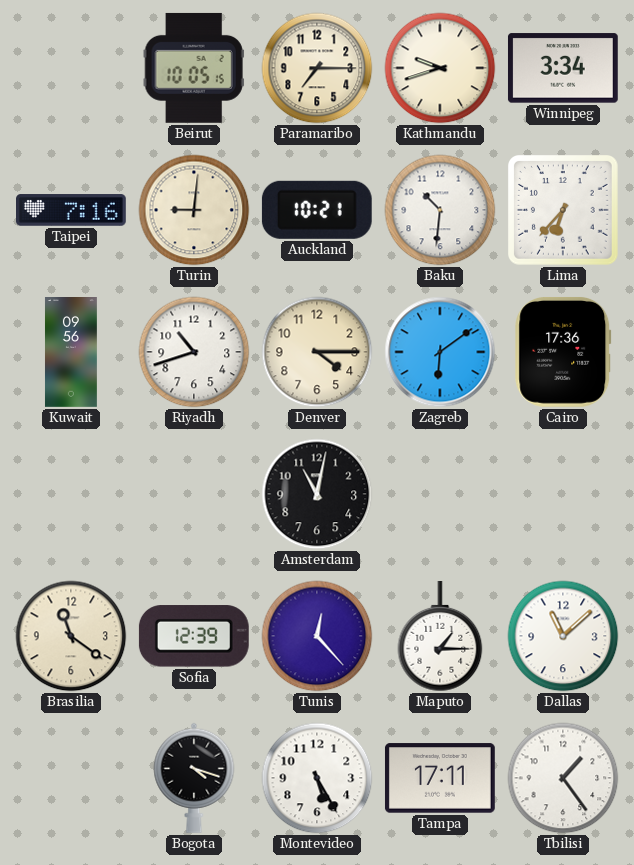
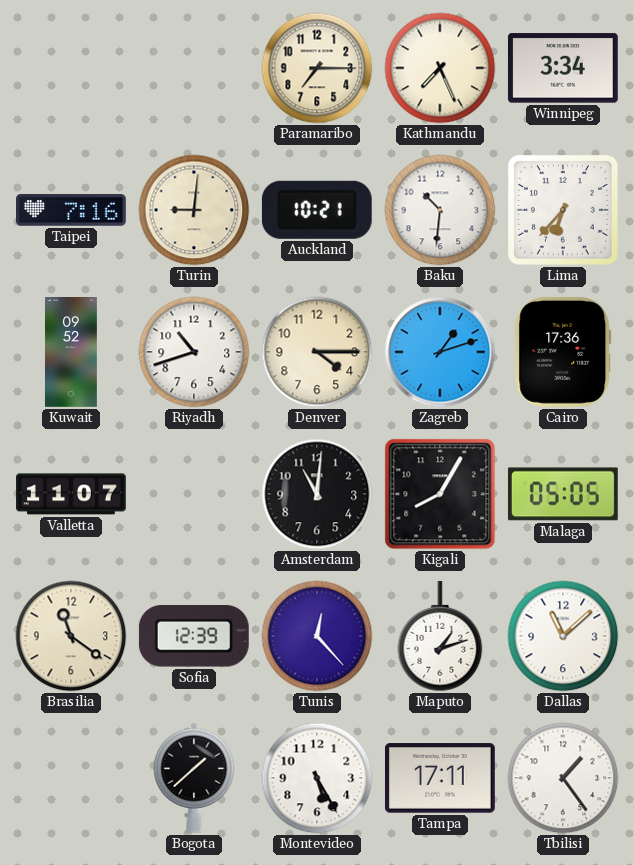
Beirut: 10:05 -> none (194, 68)
Kathmandu: 9:42 -> 7:26 (440, 68)
Kuwait: 09:56 -> 09:52 (71, 353)
Zagreb: 6:09 -> 1:12 (440, 352)
Valletta: none -> 11:07 (72, 494)
Amsterdam: 11:02 -> 11:01 (317, 494)
Kigali: none -> 8:05 (440, 494)
Malaga: none -> 05:05 (563, 494)
Maputo: 1:15 -> 1:12 (440, 637)
Bogota: 4:18 -> 1:38 (194, 778)
